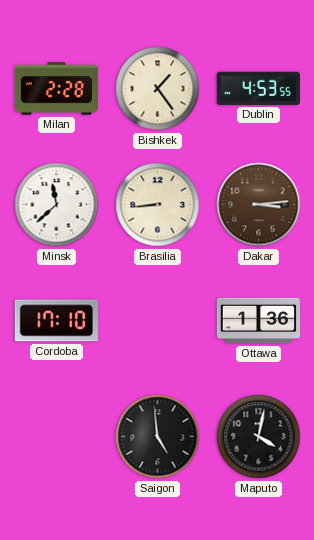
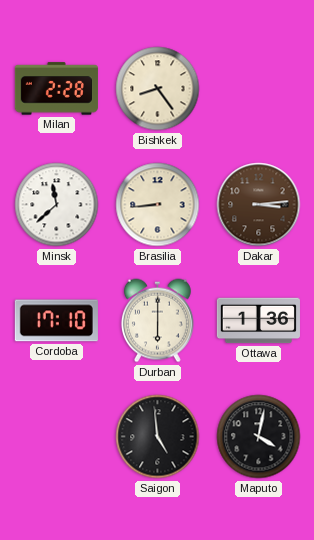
Bishkek: 1:24 -> 8:24 (158, 89)
Dublin: 4:53 -> none (258, 88)
Durban: none -> 6:00 (157, 321)
